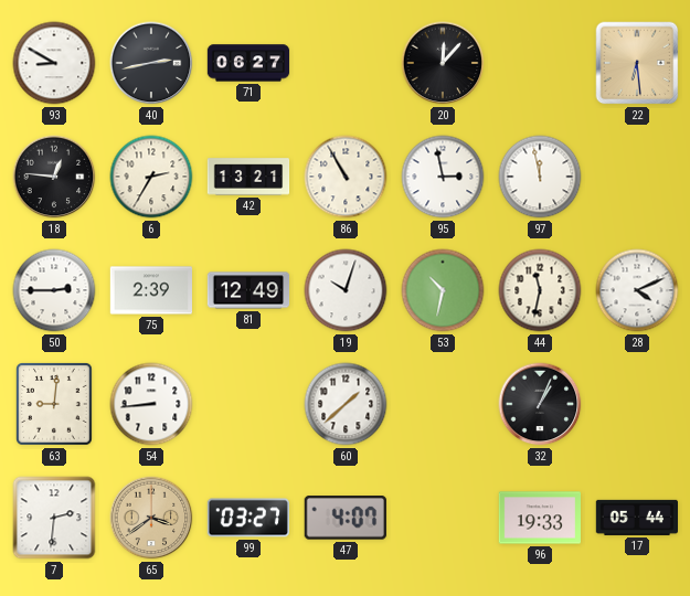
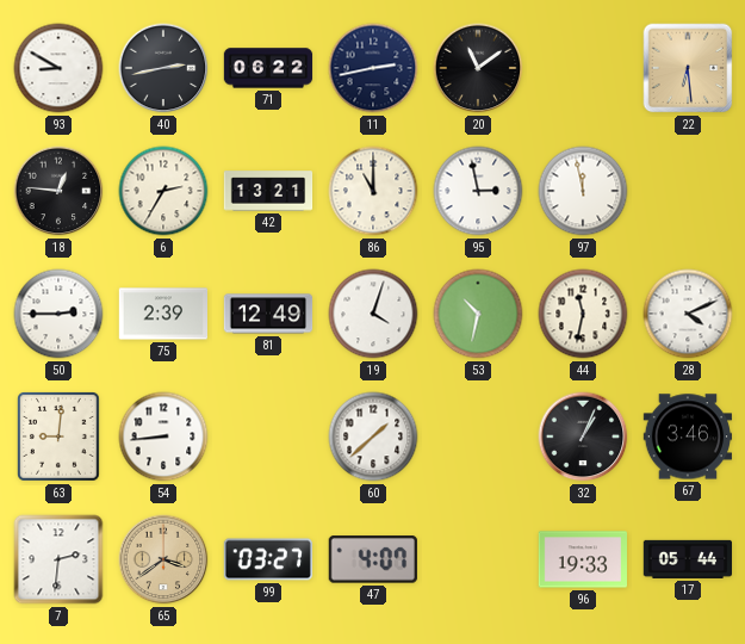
71: 06:27 -> 06:22 (268, 68)
11: none -> 2:43 (373, 68)
20: 12:07 -> 11:09 (478, 68)
86: 10:55 -> 11:00 (373, 191)
19: 10:03 -> 4:03 (373, 314)
67: none -> 3:46 (687, 436)
